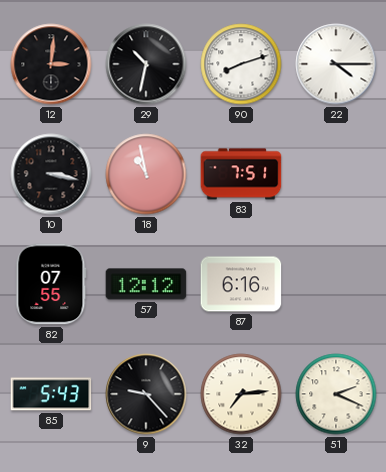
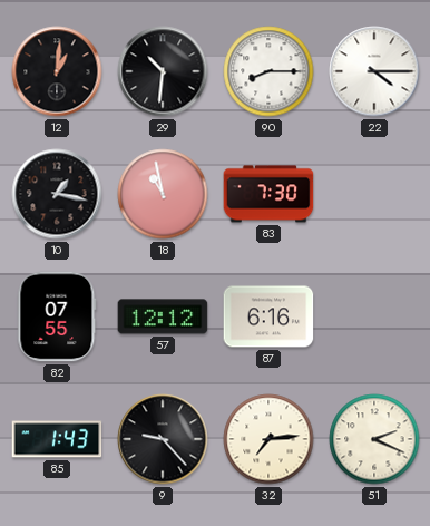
12: 3:01 -> 1:01 (57, 71)
29: 10:32 -> 10:31 (163, 71)
90: 8:12 -> 8:15 (268, 71)
10: 3:17 -> 1:17 (57, 194)
83: 7:51 -> 7:30 (268, 194)
85: 5:43 -> 1:43 (57, 439)
